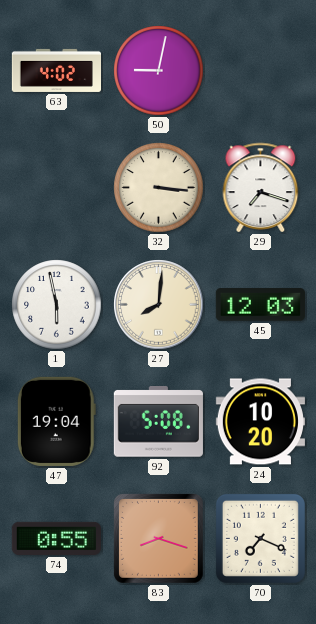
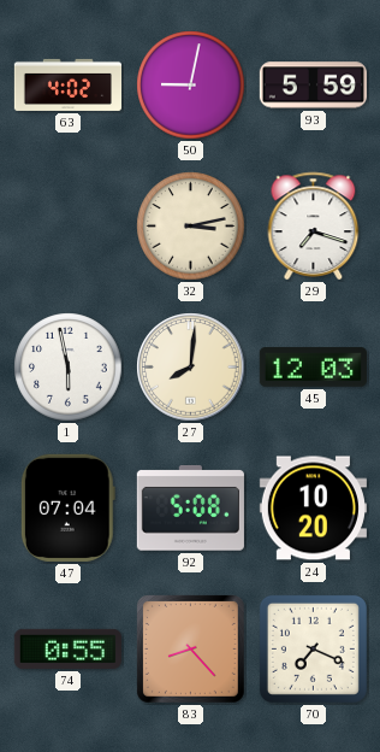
93: none -> 5:59 (313, 86)
32: 3:16 -> 3:13 (191, 227)
47: 19:04 -> 07:04 (67, 507)
83: 8:18 -> 8:23 (191, 650)
